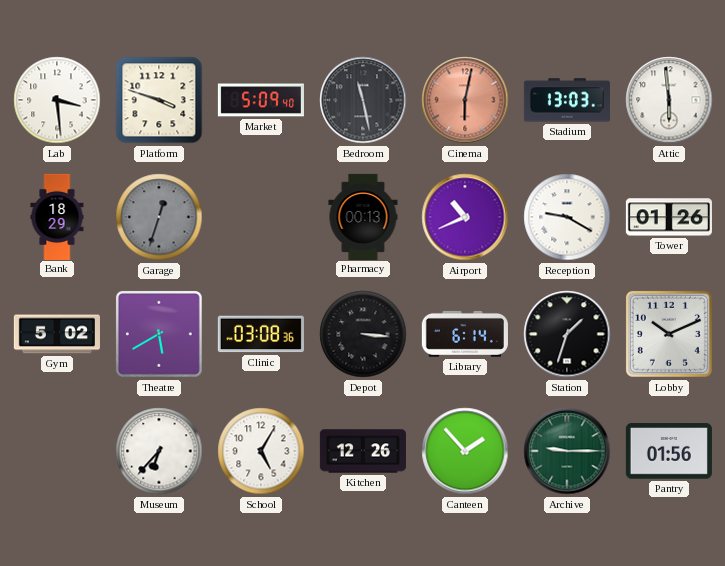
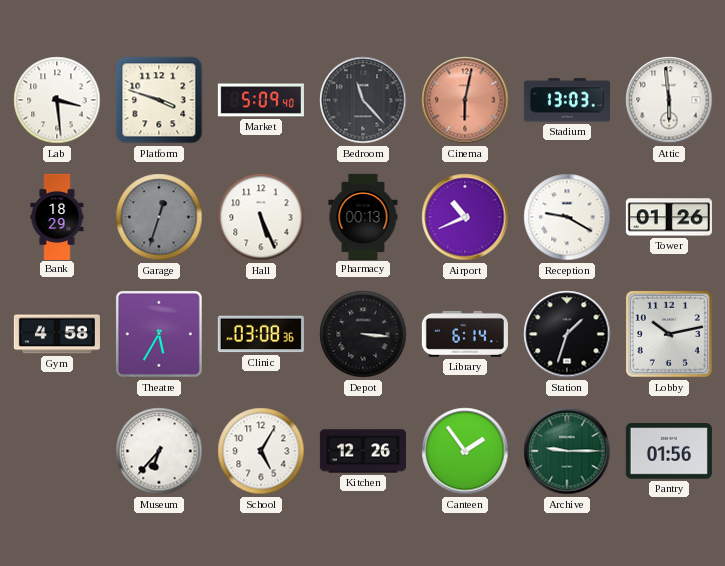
Bedroom: 11:28 -> 11:23 (363, 100)
Hall: none -> 5:26 (261, 217)
Gym: 5:02 -> 4:58 (57, 334)
Theatre: 5:40 -> 5:35 (159, 334)
Lobby: 10:11 -> 10:13 (669, 334)
Canteen: 1:53 -> 1:54 (465, 451)
